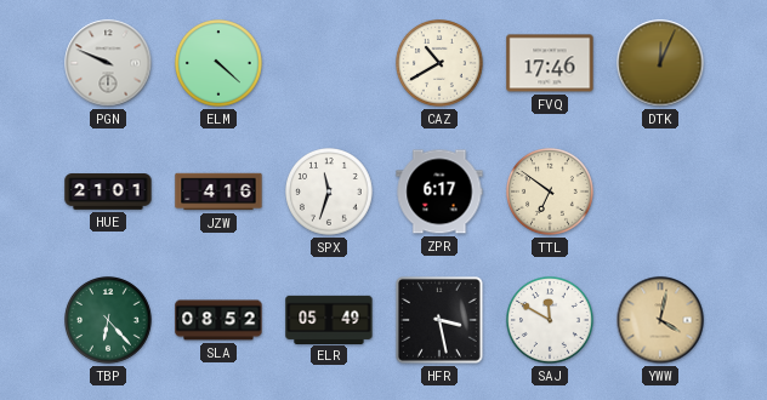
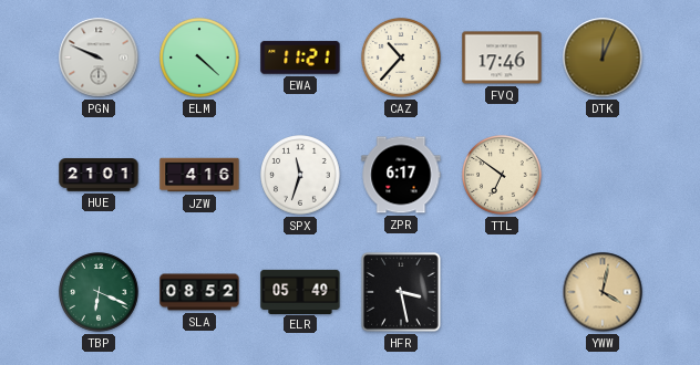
EWA: none -> 11:21 (300, 58)
CAZ: 10:40 -> 10:37 (402, 59)
TBP: 6:23 -> 6:19 (100, 293)
SAJ: 11:50 -> none (551, 321)
